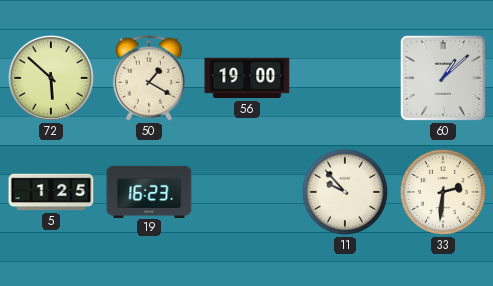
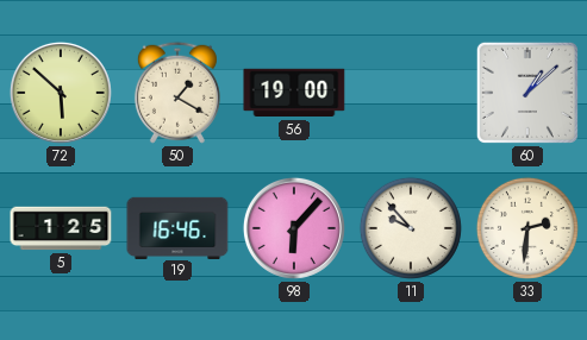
19: 16:23 -> 16:46 (177, 227)
98: none -> 6:07 (294, 228)
